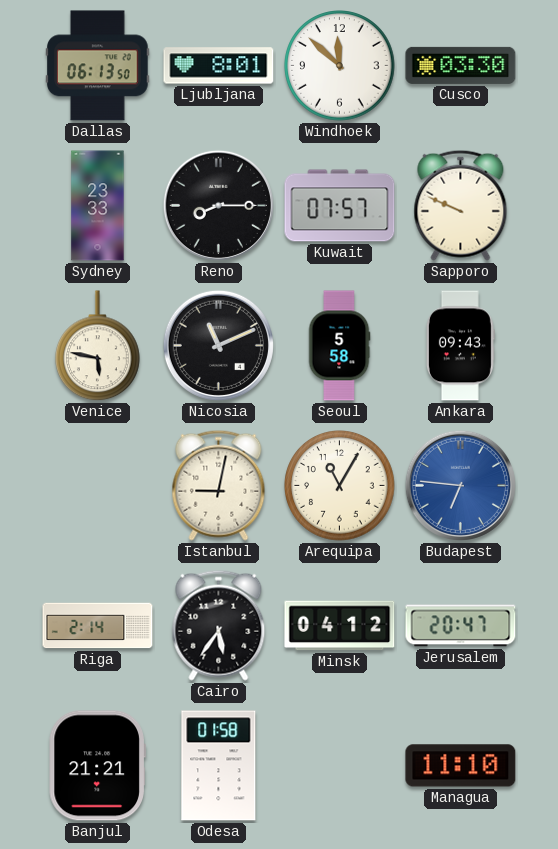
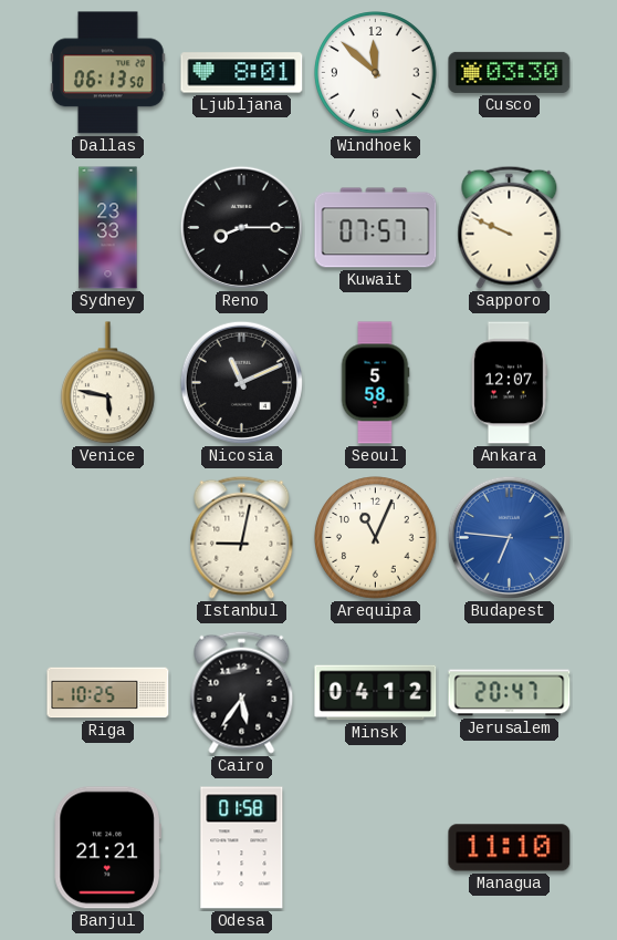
Ankara: 09:43 -> 12:07 (509, 383)
Arequipa: 11:05 -> 11:04 (376, 538)
Riga: 2:14 -> 10:25 (108, 693)
